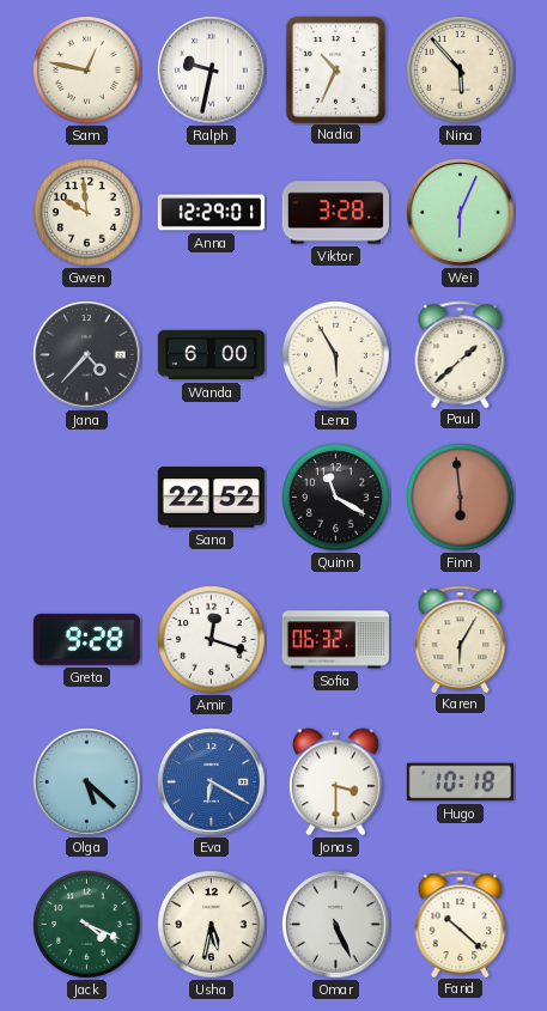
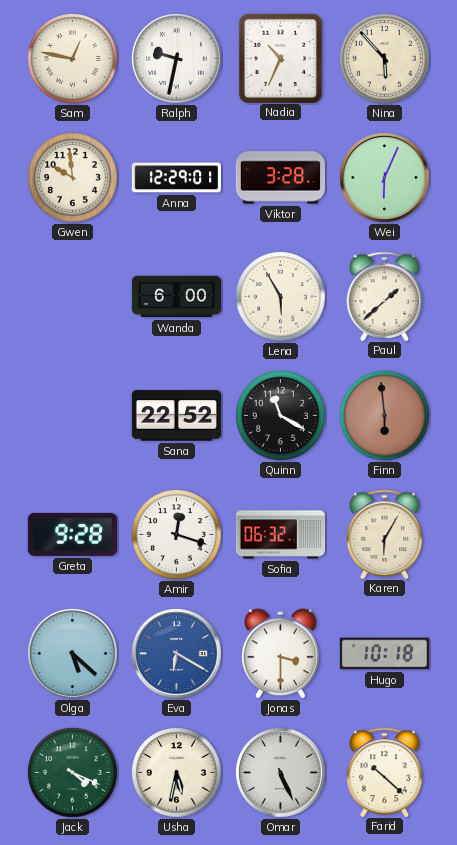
Jana: 4:37 -> none (87, 355)
